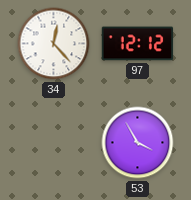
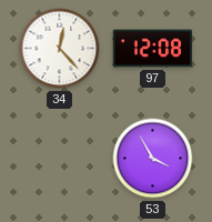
97: 12:12 -> 12:08 (153, 49)
